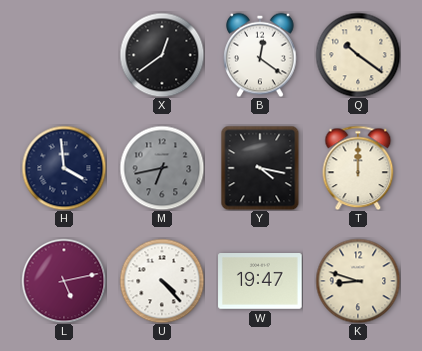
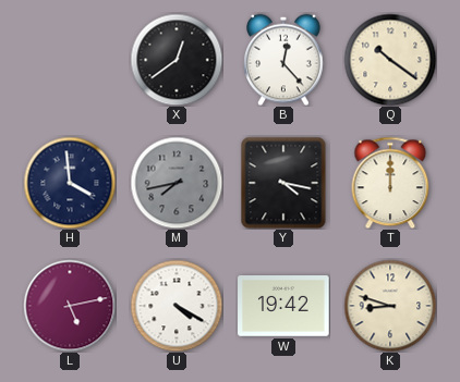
B: 12:21 -> 12:23 (283, 60)
M: 6:43 -> 7:43 (177, 183)
U: 4:23 -> 4:20 (177, 306)
W: 19:47 -> 19:42 (283, 307)
